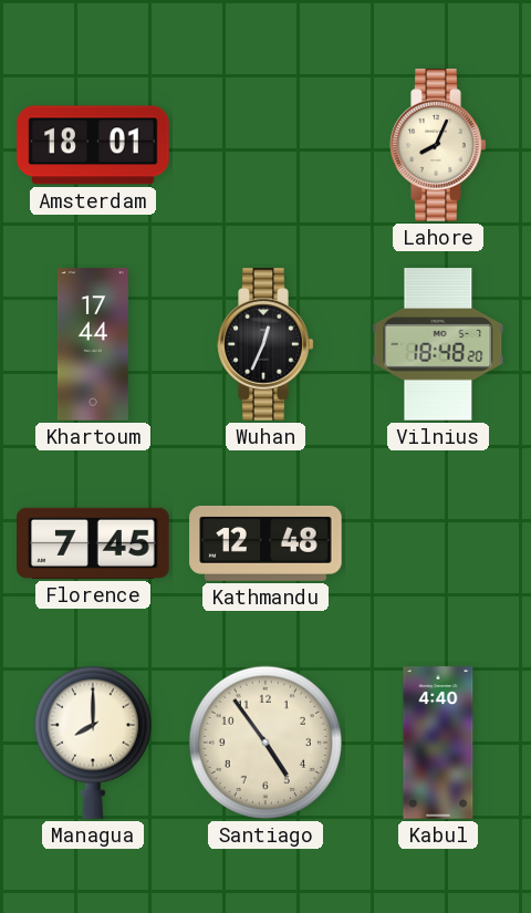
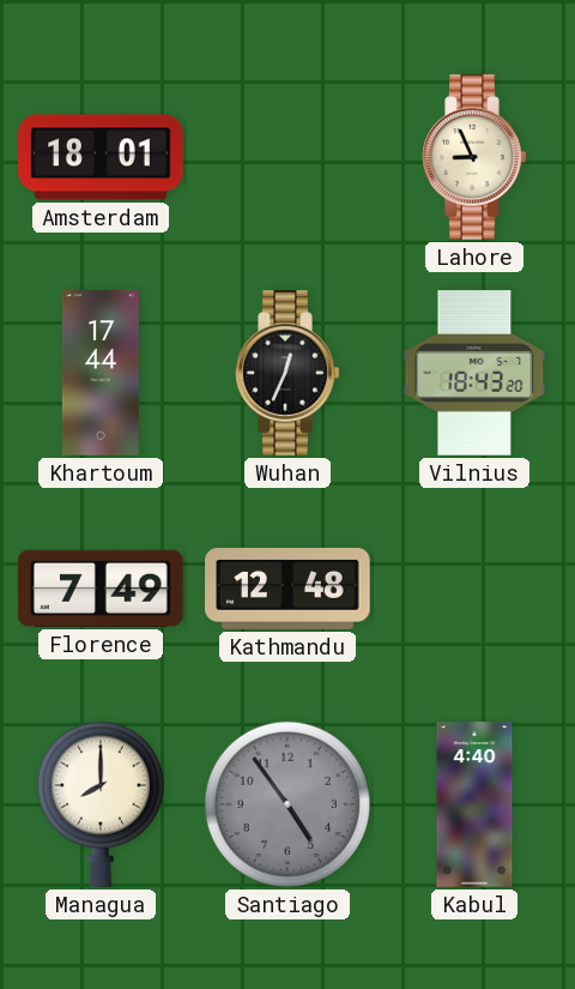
Lahore: 8:04 -> 8:56 (474, 157)
Vilnius: 18:48 -> 18:43 (474, 373)
Florence: 7:45 -> 7:49 (101, 589)
Santiago dial: cream -> grey (287, 804)
